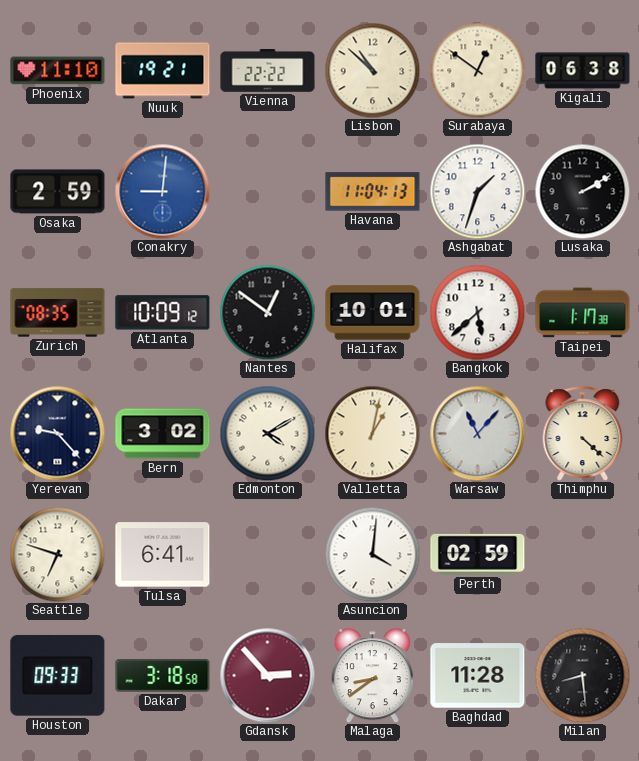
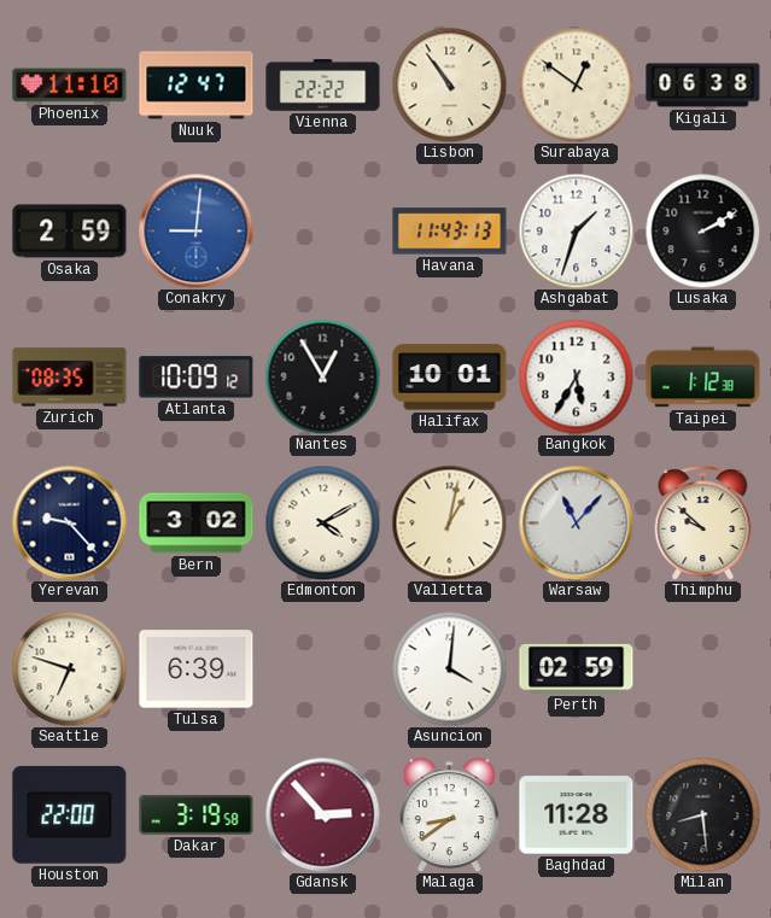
Nuuk: 19:21 -> 12:47 (197, 86)
Lisbon: 10:52 -> 10:54 (449, 84)
Havana: 11:04 -> 11:43 (450, 232)
Nantes: 12:51 -> 12:55 (322, 376)
Bangkok: 5:38 -> 5:35 (576, 376)
Taipei: 1:17 -> 1:12 (703, 378)
Thimphu: 4:22 -> 9:52 (703, 524)
Tulsa: 6:41 -> 6:39 (197, 670)
Houston: 09:33 -> 22:00 (70, 815)
Dakar: 3:18 -> 3:19 (197, 815)
